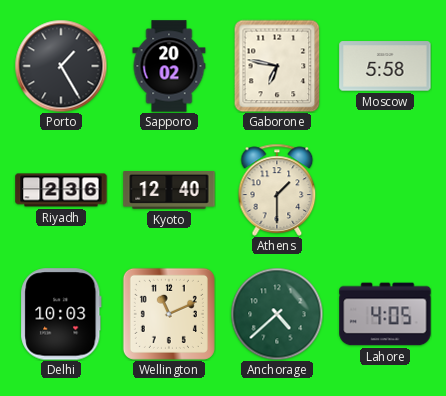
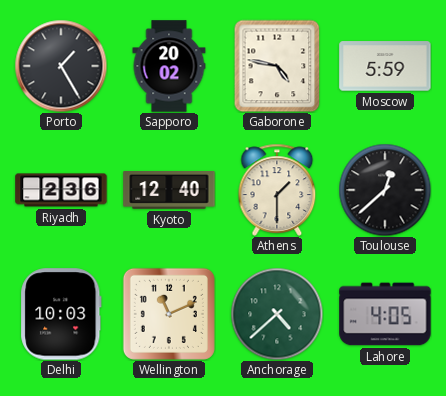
Gaborone: 6:47 -> 4:47 (277, 66)
Moscow: 5:58 -> 5:59 (385, 66)
Toulouse: none -> 12:38 (385, 190)
